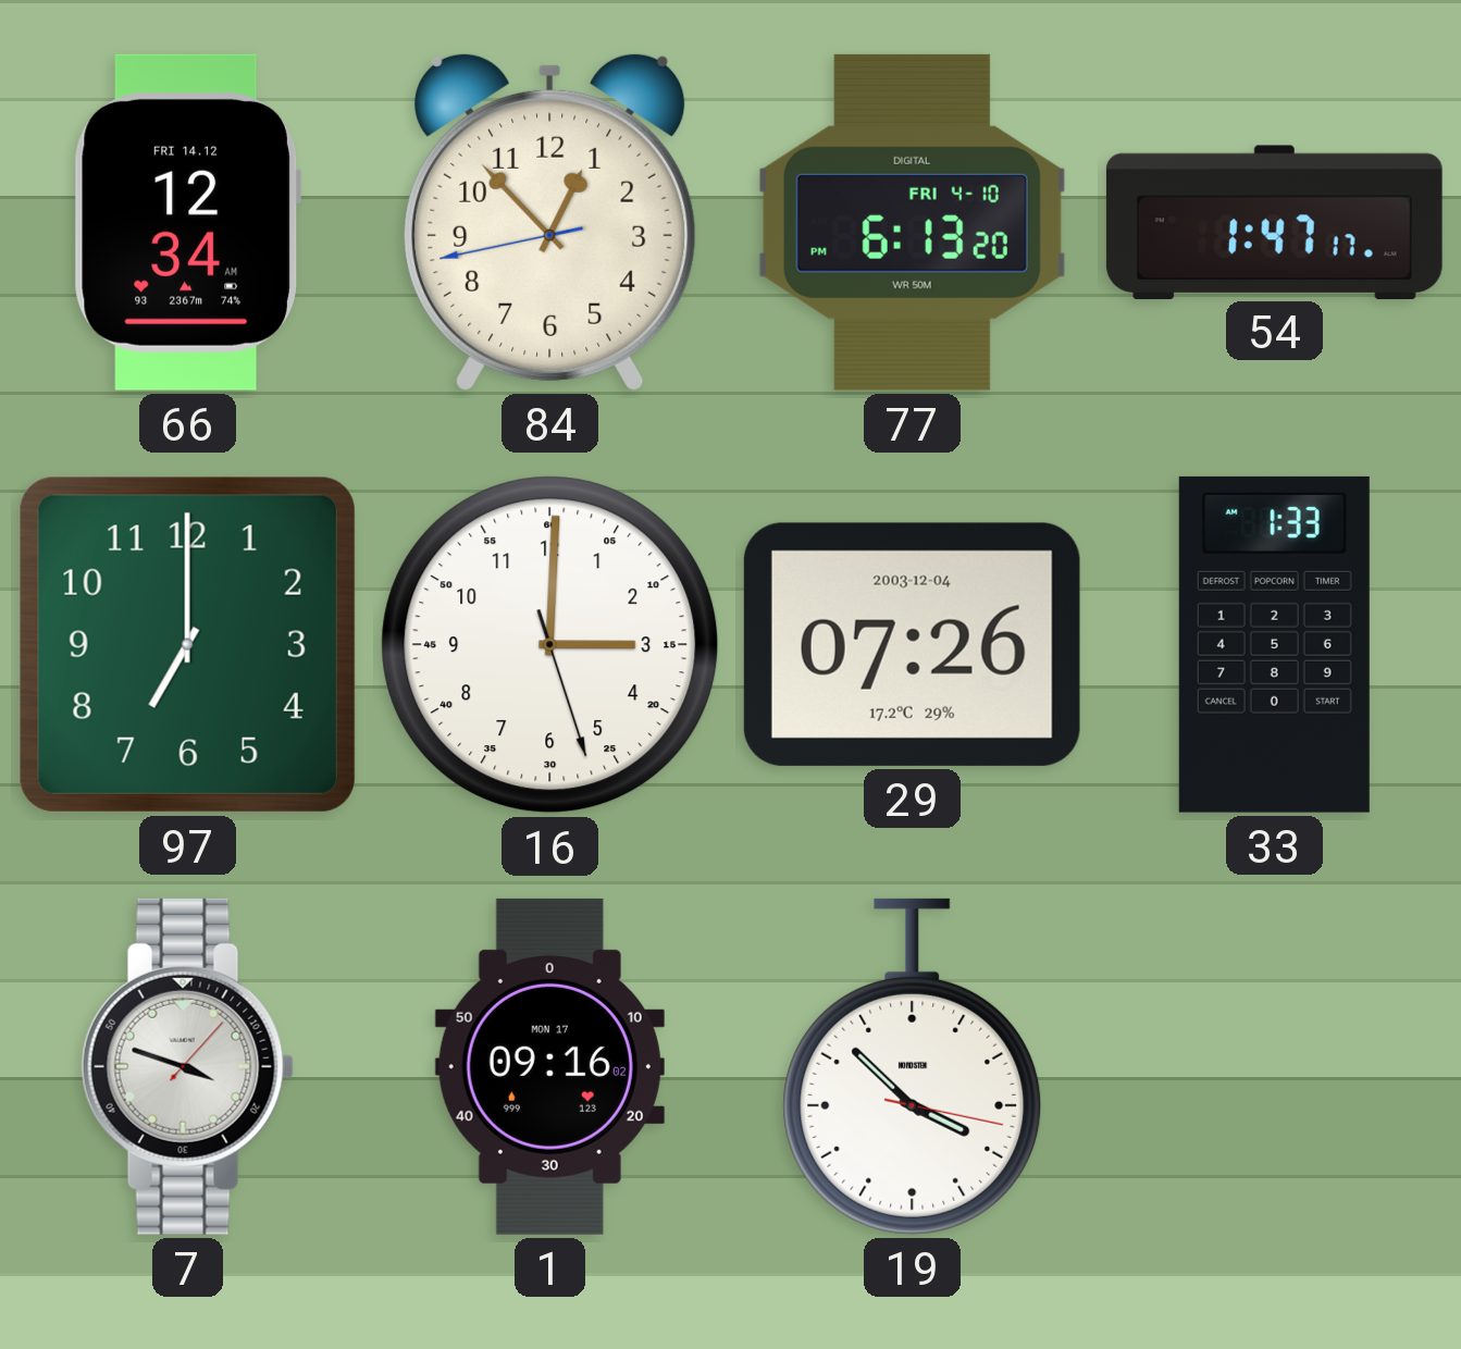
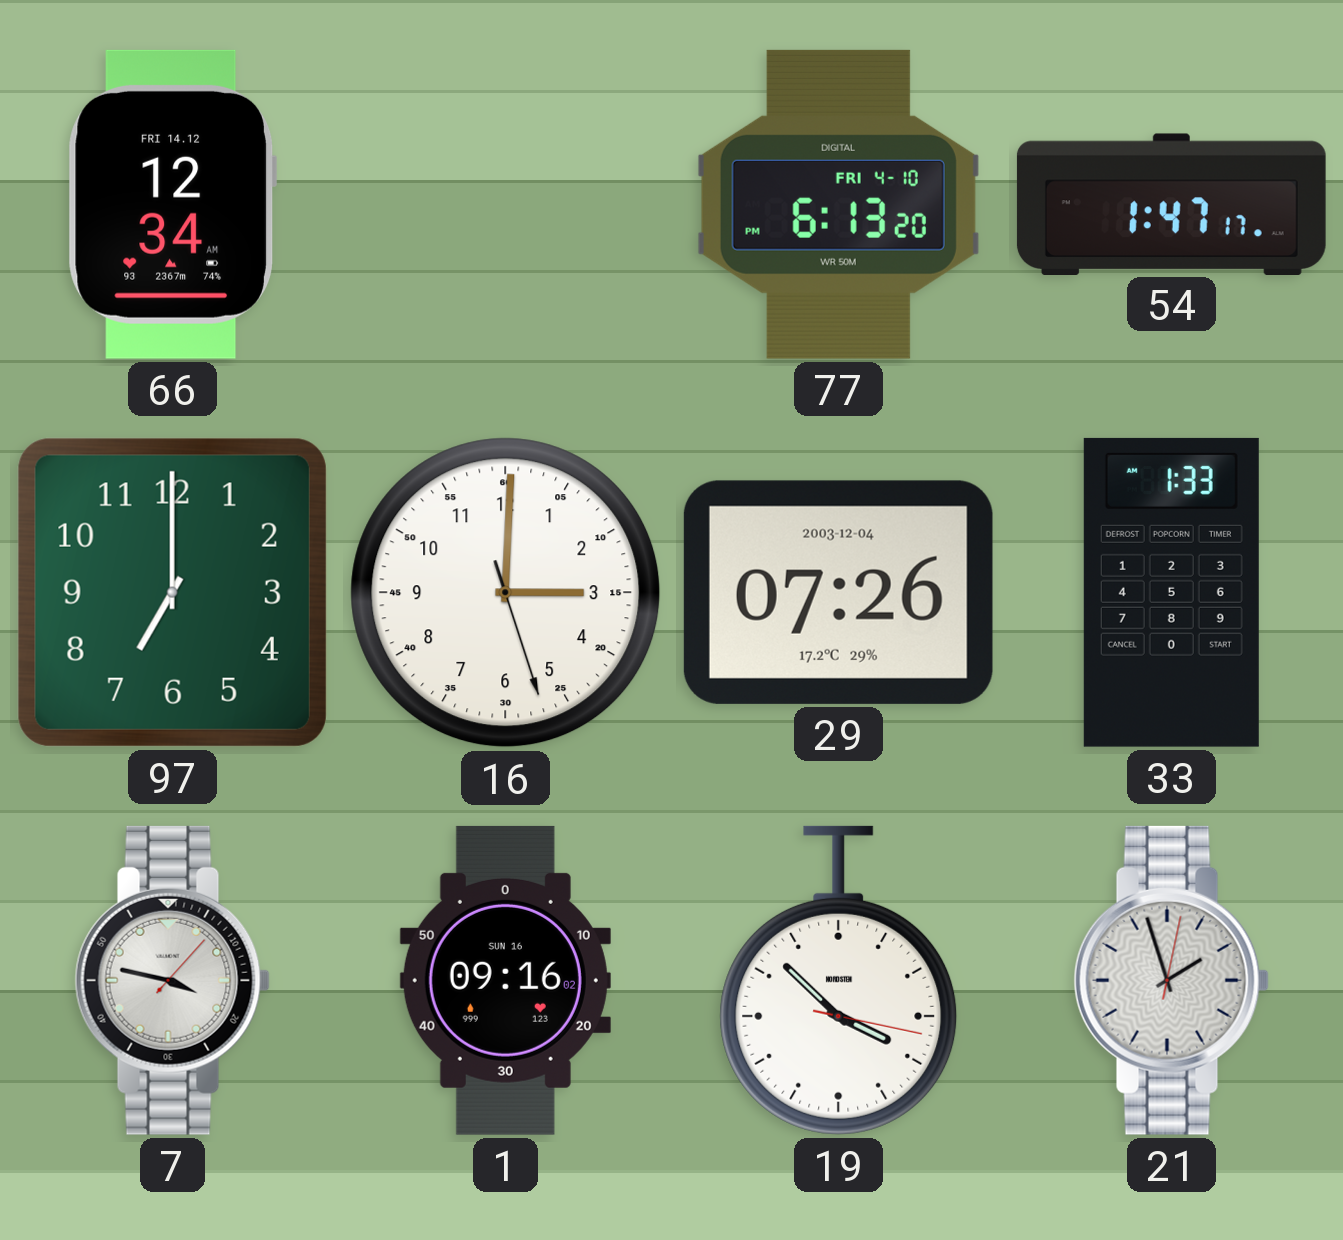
84: 12:52 -> none (550, 222)
7: 3:48 -> 3:47 (172, 980)
1 date: MON 17 -> SUN 16 (505, 980)
21: none -> 1:57 (1171, 980)
